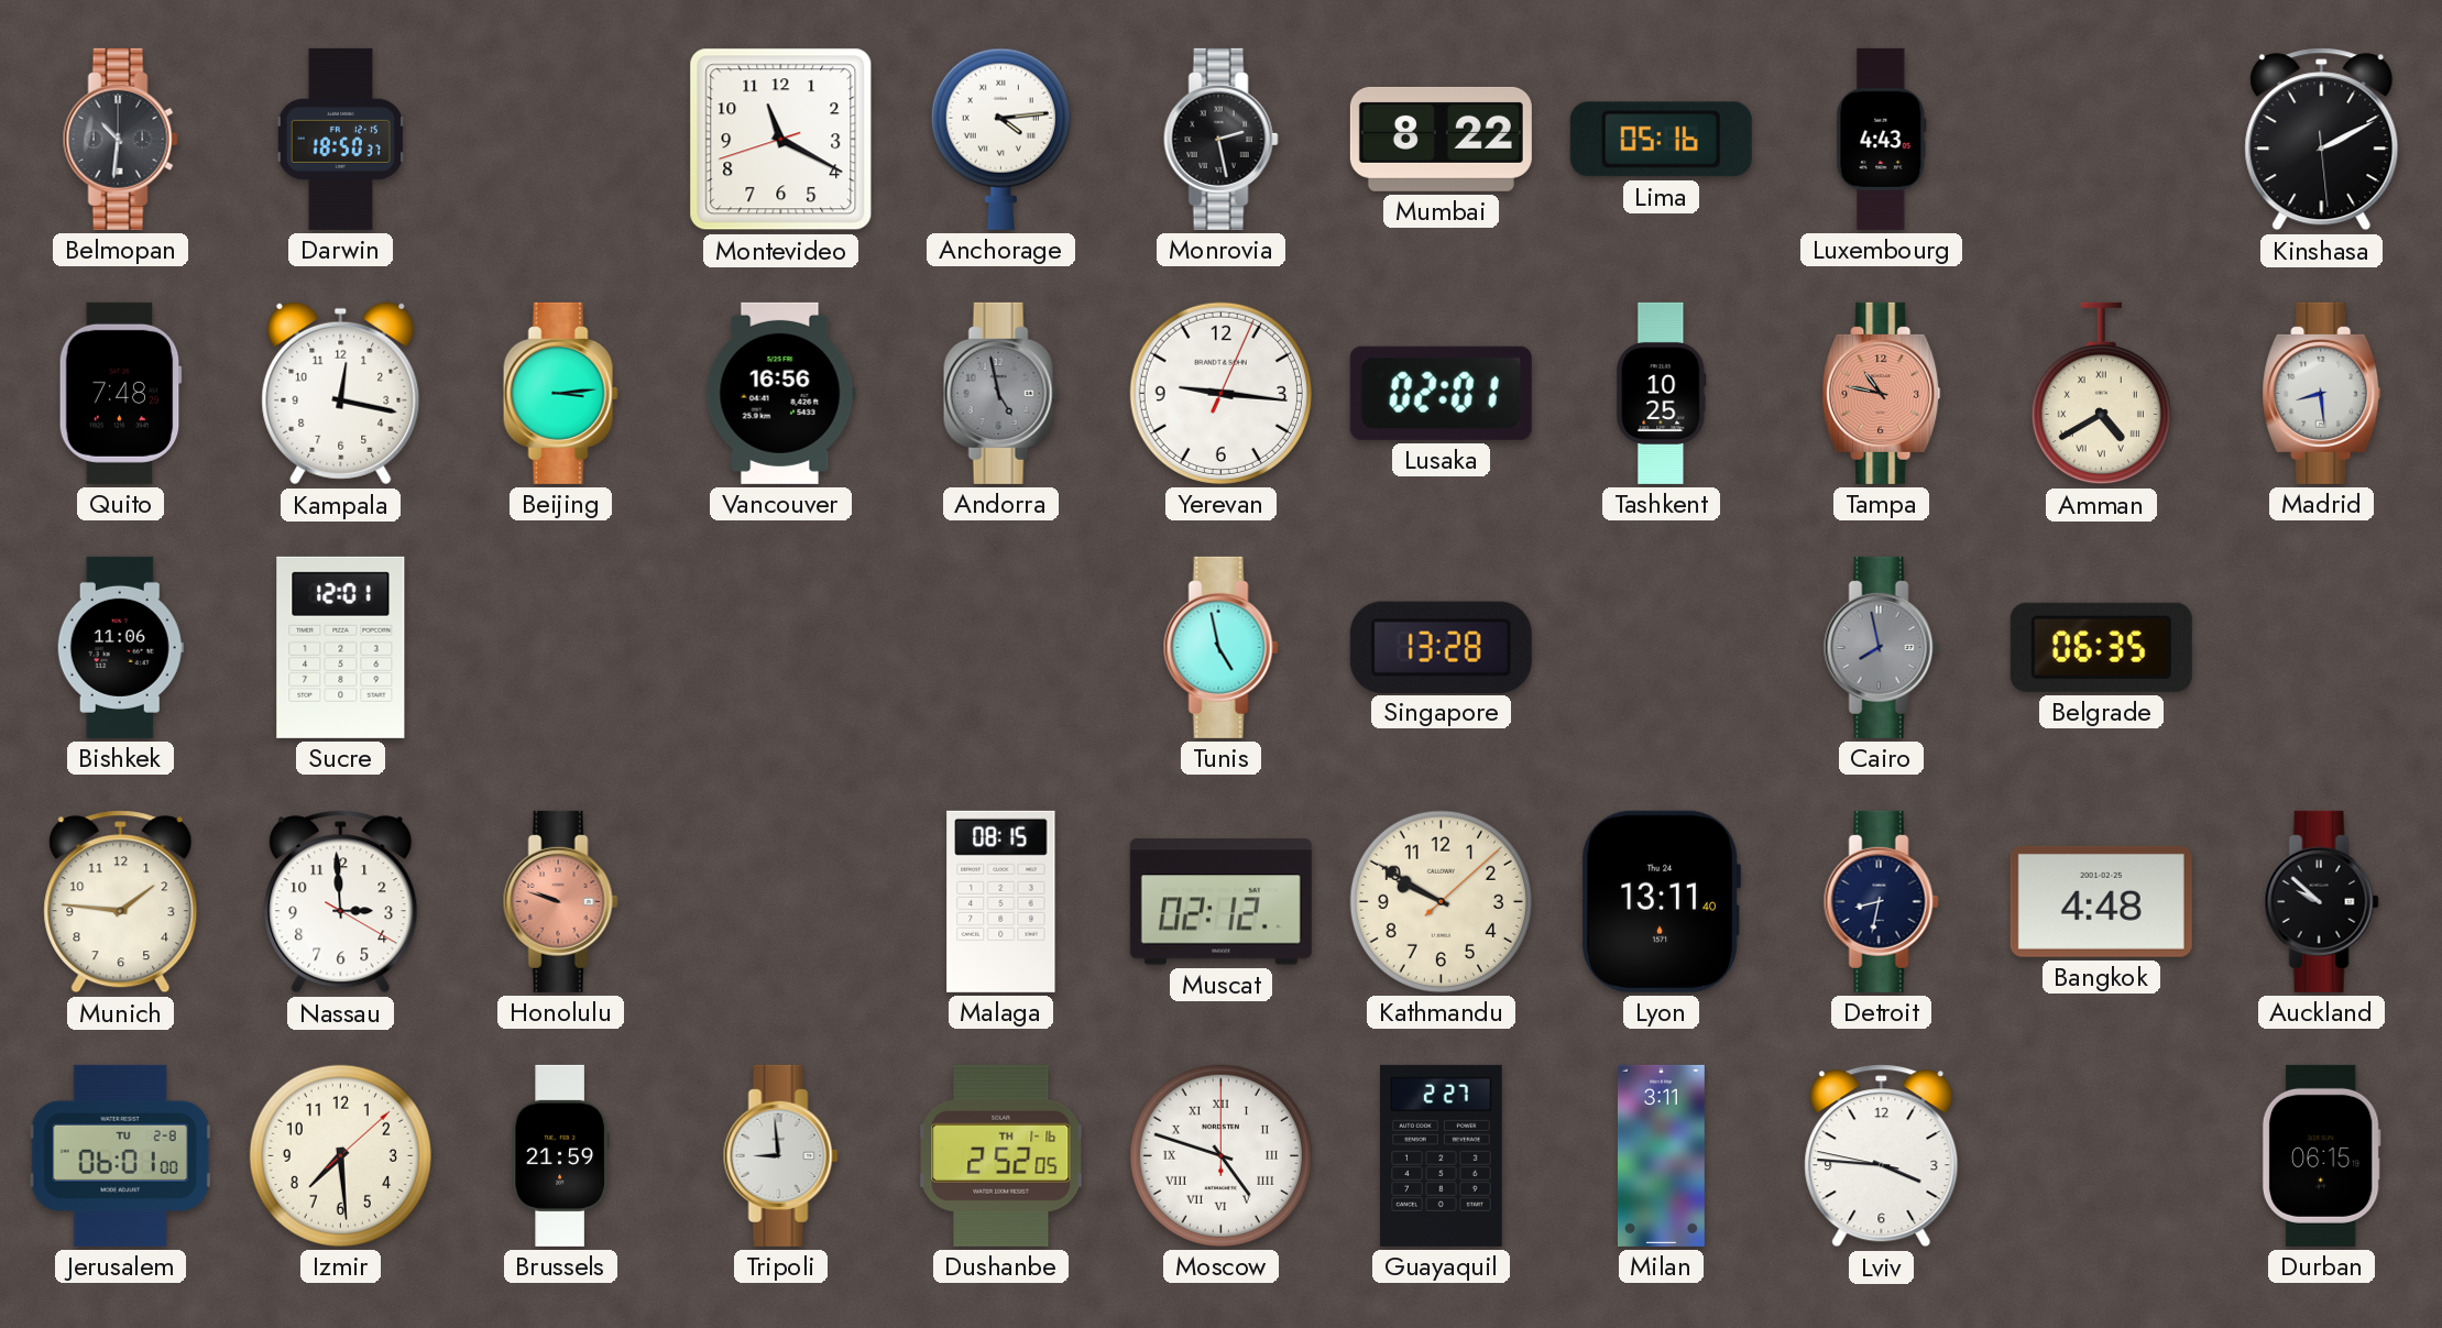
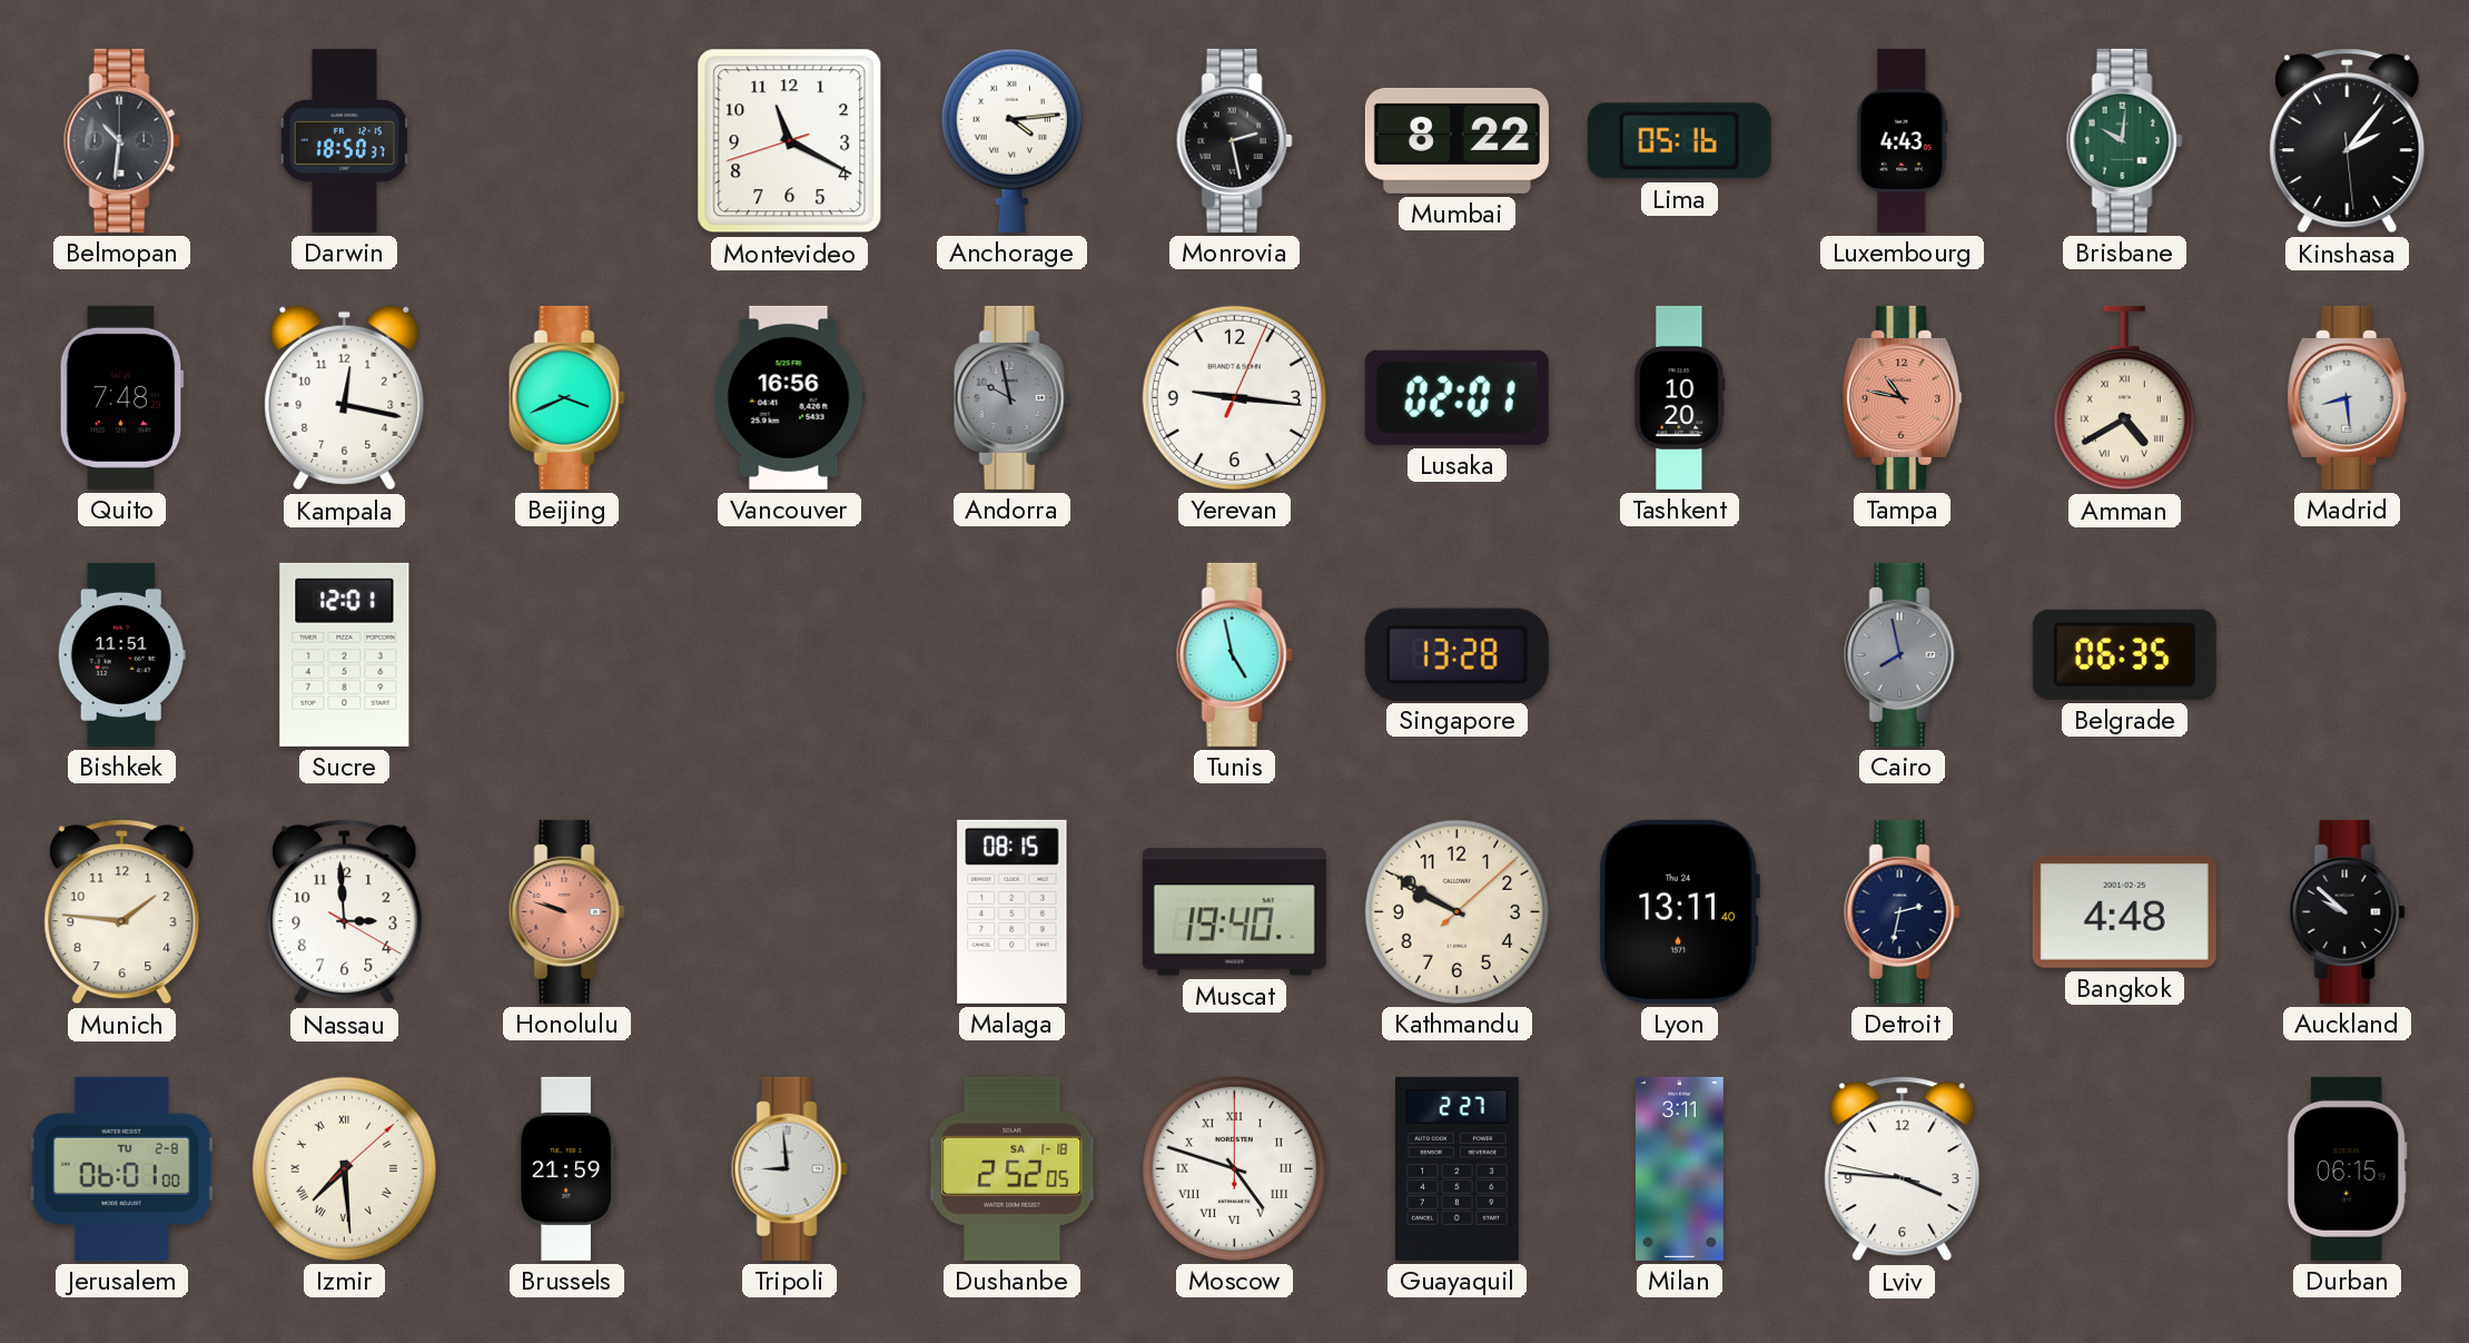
Brisbane: none -> 10:01 (2124, 140)
Kinshasa: 2:10 -> 2:06 (2348, 141)
Beijing: 3:14 -> 3:41 (566, 397)
Andorra: 4:58 -> 9:58 (1011, 397)
Tashkent: 10:25 -> 10:20 (1680, 397)
Bishkek: 11:06 -> 11:51 (121, 654)
Muscat: 02:12 -> 19:40 (1234, 912)
Detroit: 8:32 -> 2:32 (1902, 911)
Izmir numerals: Arabic -> Roman (344, 1168)
Dushanbe date: TH 1-16 -> SA 1-18 (1013, 1168)
